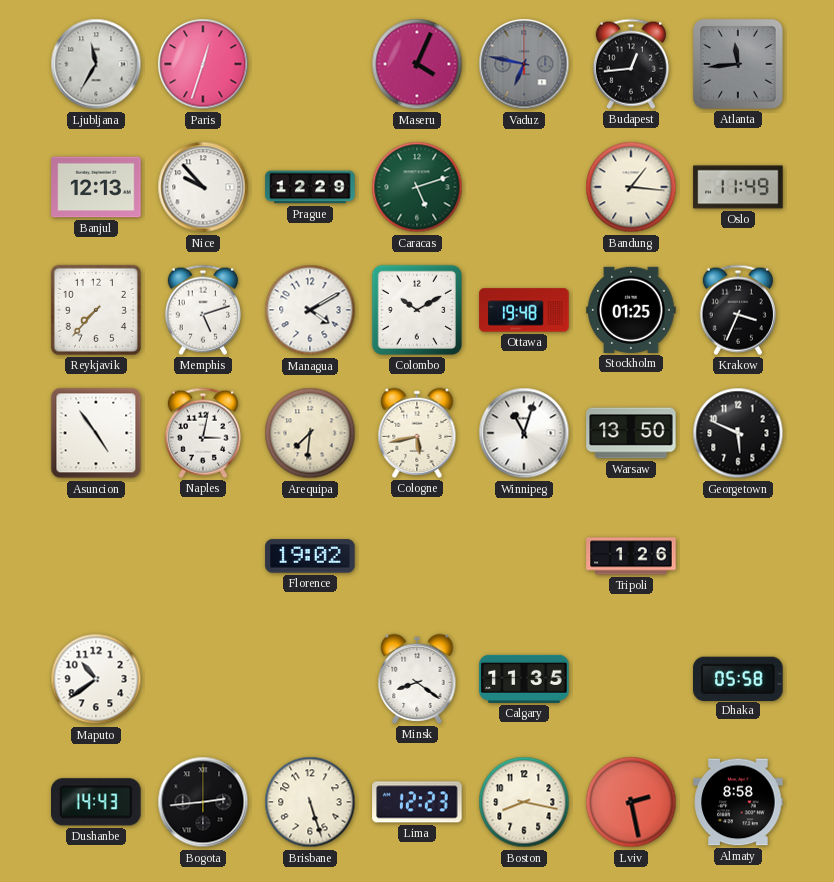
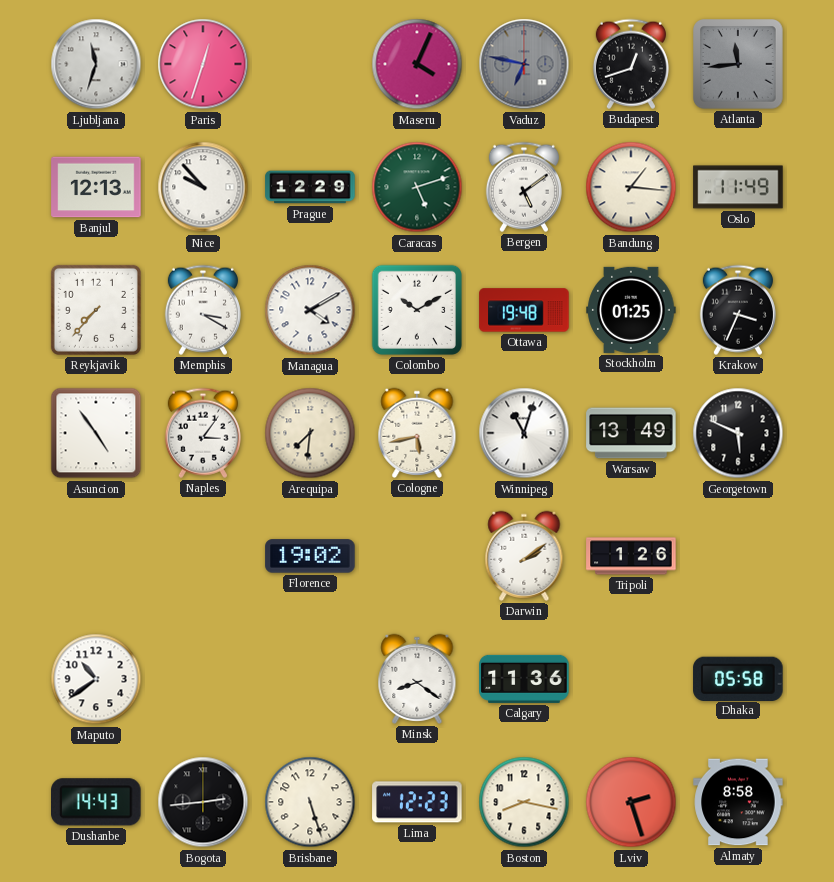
Ljubljana: 11:35 -> 11:33 (96, 64)
Budapest: 12:44 -> 12:42 (631, 64)
Bergen: none -> 5:09 (524, 187)
Memphis: 5:12 -> 3:20 (203, 310)
Naples: 3:02 -> 3:06 (203, 433)
Warsaw: 13:50 -> 13:49 (631, 433)
Darwin: none -> 2:09 (524, 556)
Calgary: 11:35 -> 11:36 (524, 679)
Lviv: 2:28 -> 2:27 (631, 802)
